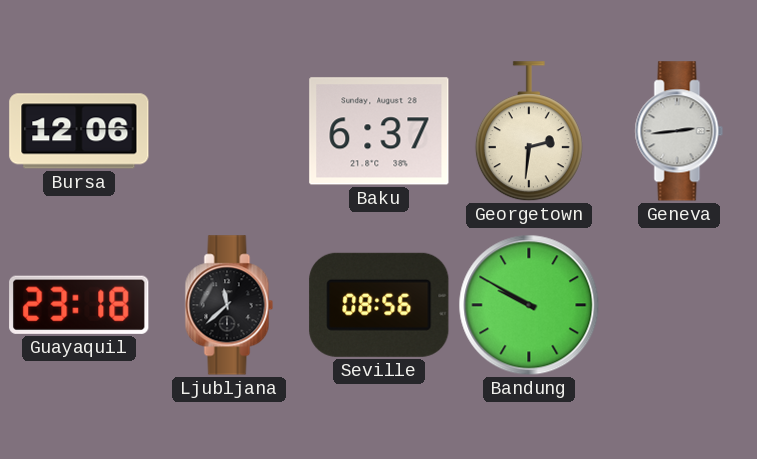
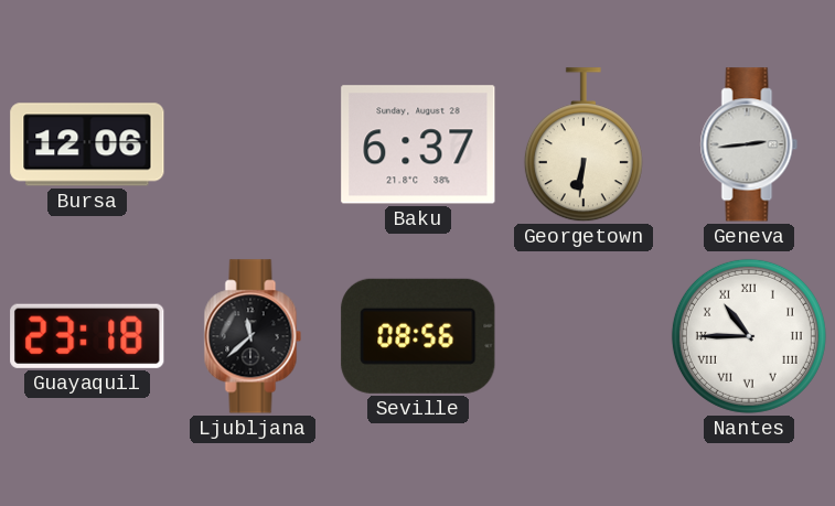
Georgetown: 2:31 -> 6:31 (584, 146)
Bandung: 9:50 -> none (529, 305)
Nantes: none -> 10:45 (749, 336)
